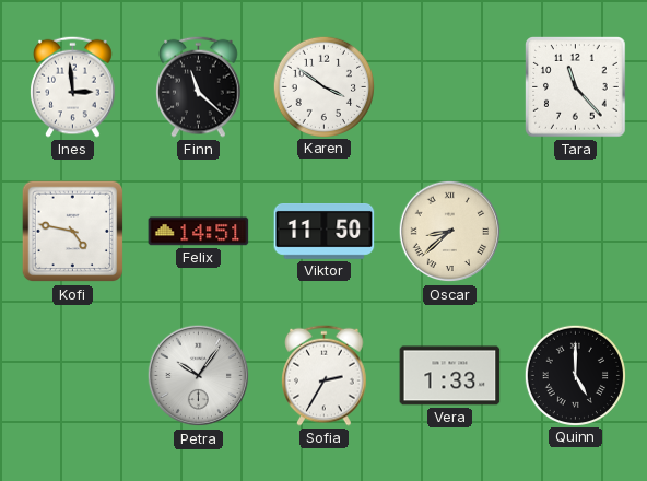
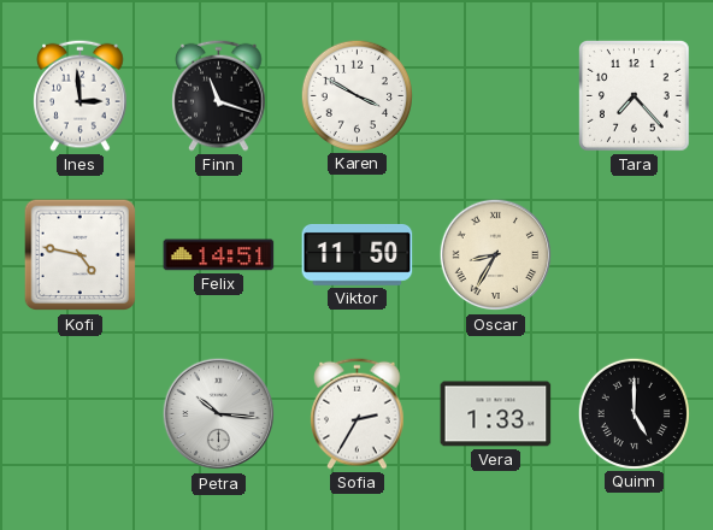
Finn: 11:22 -> 11:18 (219, 95)
Karen: 3:51 -> 3:50 (356, 95)
Tara: 11:23 -> 7:23 (635, 96)
Oscar: 8:38 -> 8:35 (496, 255)
Petra: 10:06 -> 10:16 (219, 414)
